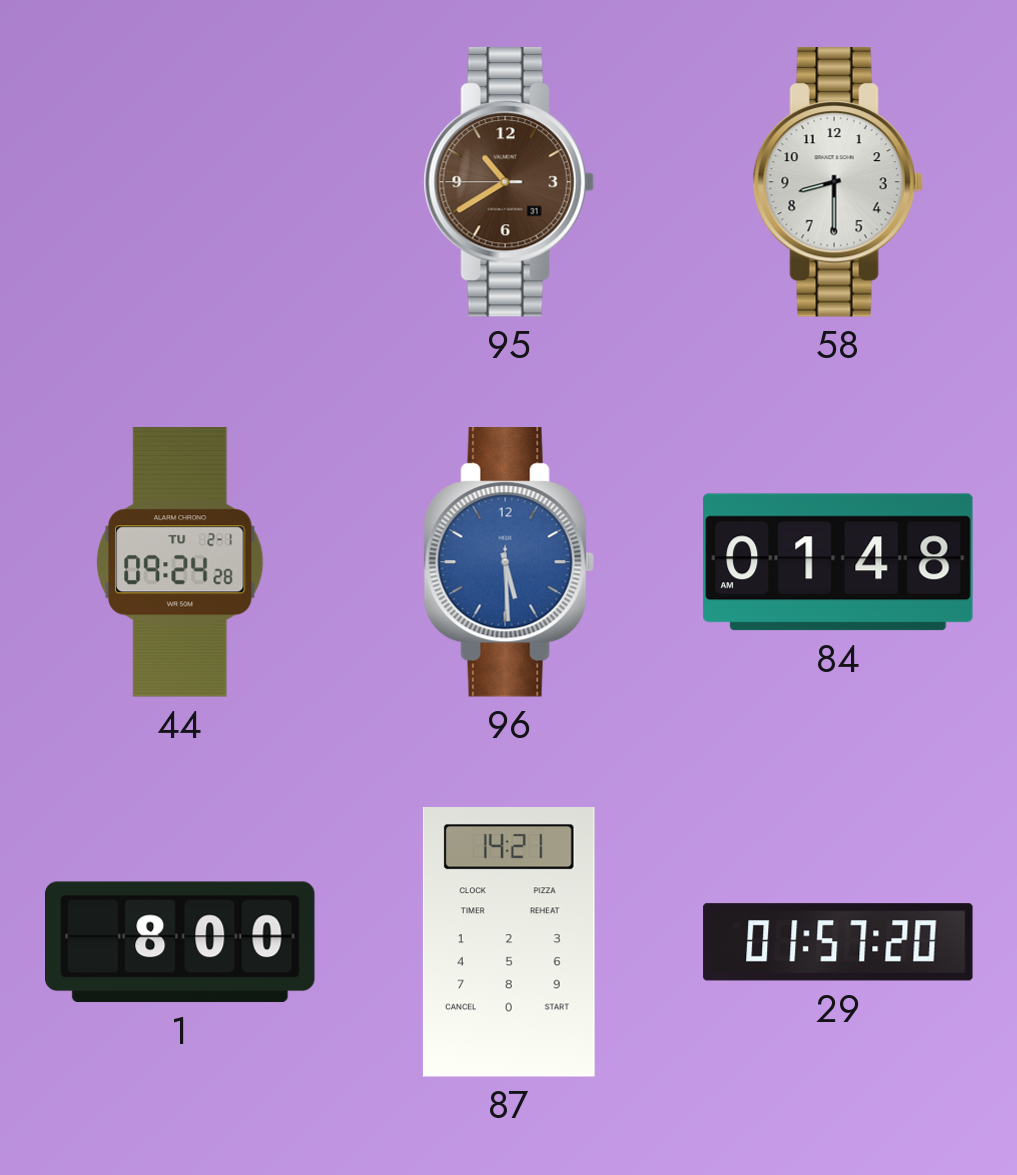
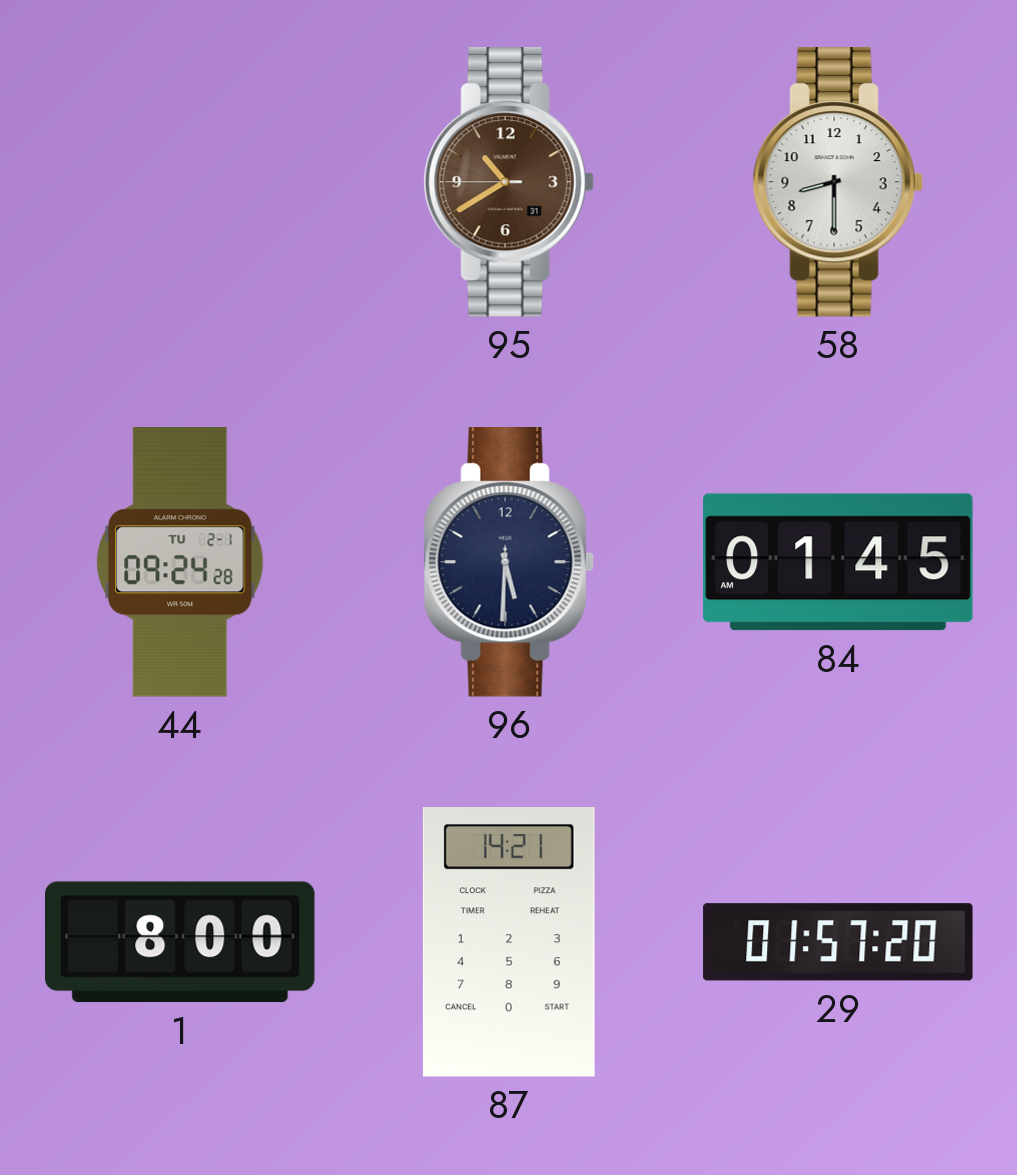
96: 5:29 -> 5:30 (509, 563)
96 dial: blue -> navy (509, 563)
84: 01:48 -> 01:45 (838, 562)
